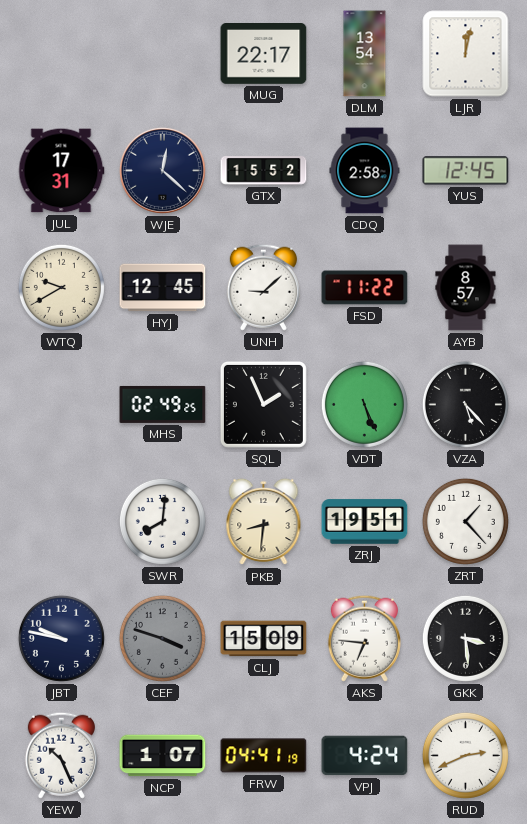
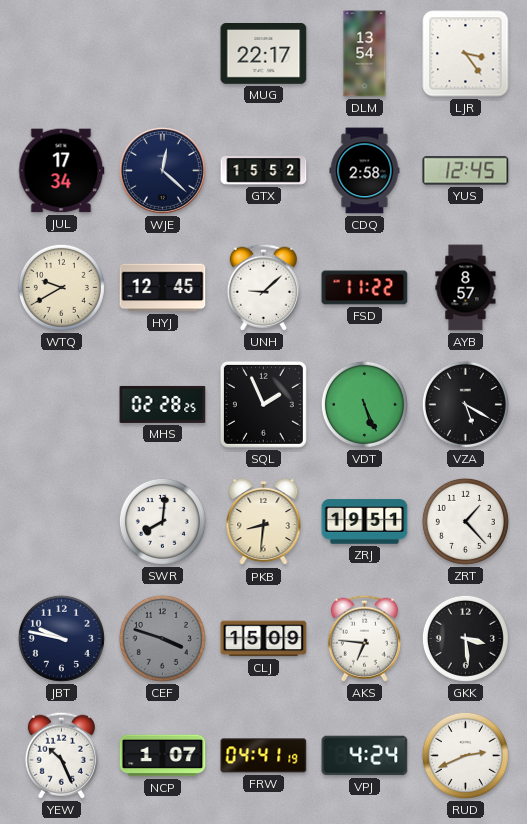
LJR: 12:02 -> 3:24 (466, 54)
JUL: 17:31 -> 17:34 (61, 171)
MHS: 02:49 -> 02:28 (163, 404)
VZA: 5:23 -> 5:20 (465, 404)
